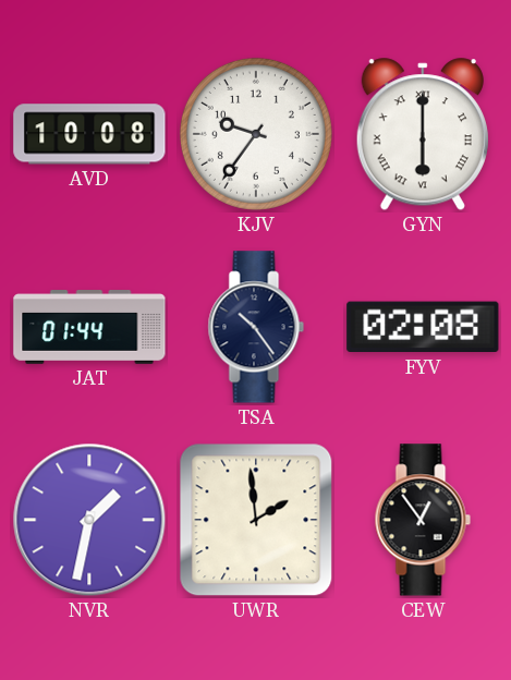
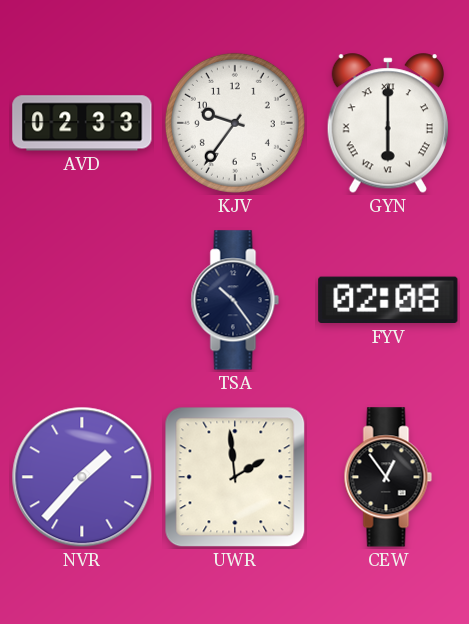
AVD: 10:08 -> 02:33 (82, 123)
JAT: 01:44 -> none (89, 328)
NVR: 1:32 -> 1:37 (82, 477)
